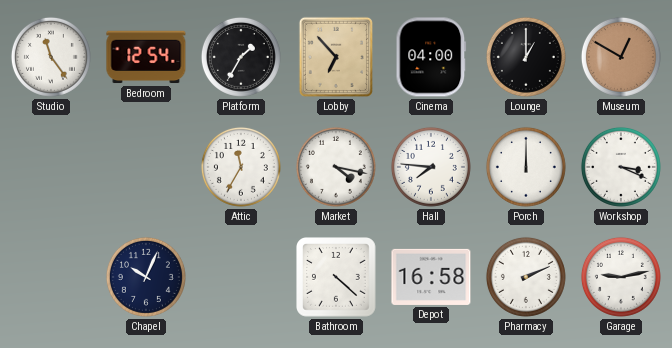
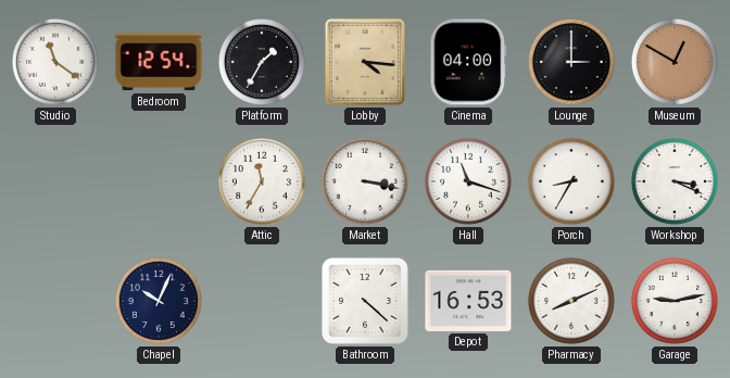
Studio: 11:24 -> 11:21 (55, 62)
Lobby: 6:53 -> 4:16 (365, 62)
Lounge: 1:00 -> 3:00 (571, 62)
Market: 4:17 -> 3:17 (365, 181)
Hall: 7:46 -> 11:18 (468, 181)
Porch: 12:00 -> 8:35 (571, 181)
Depot: 16:58 -> 16:53 (468, 301)
Pharmacy: 2:11 -> 8:11 (571, 301)
